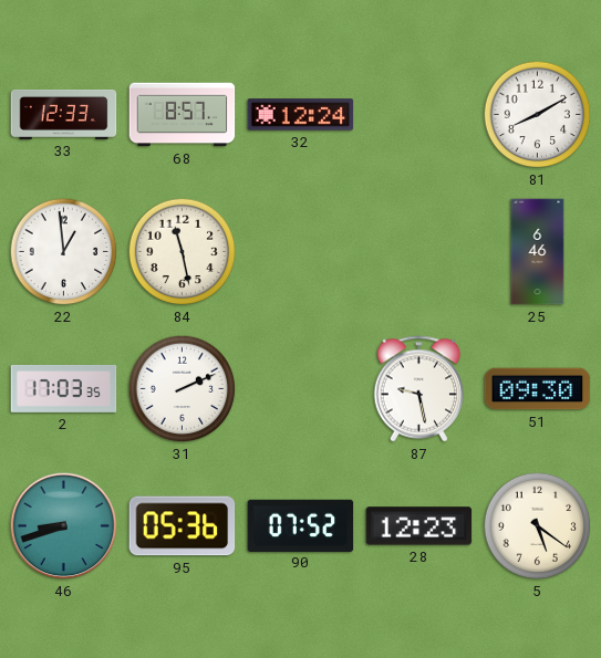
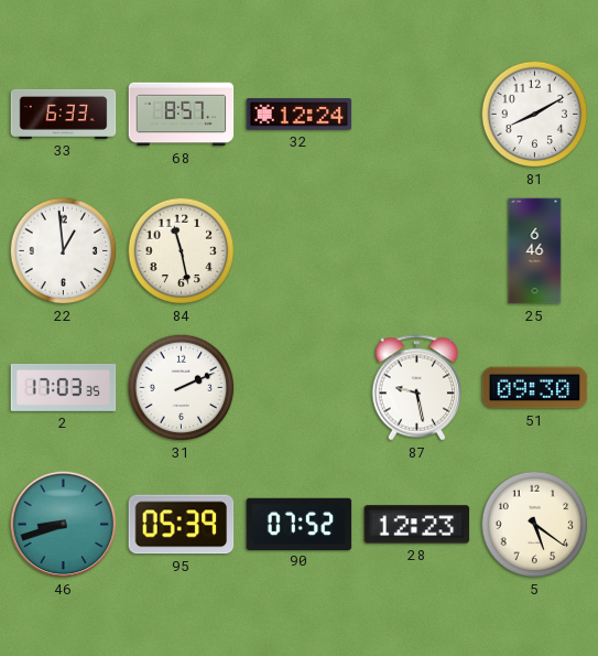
33: 12:33 -> 6:33 (64, 114)
95: 05:36 -> 05:39 (182, 525)
